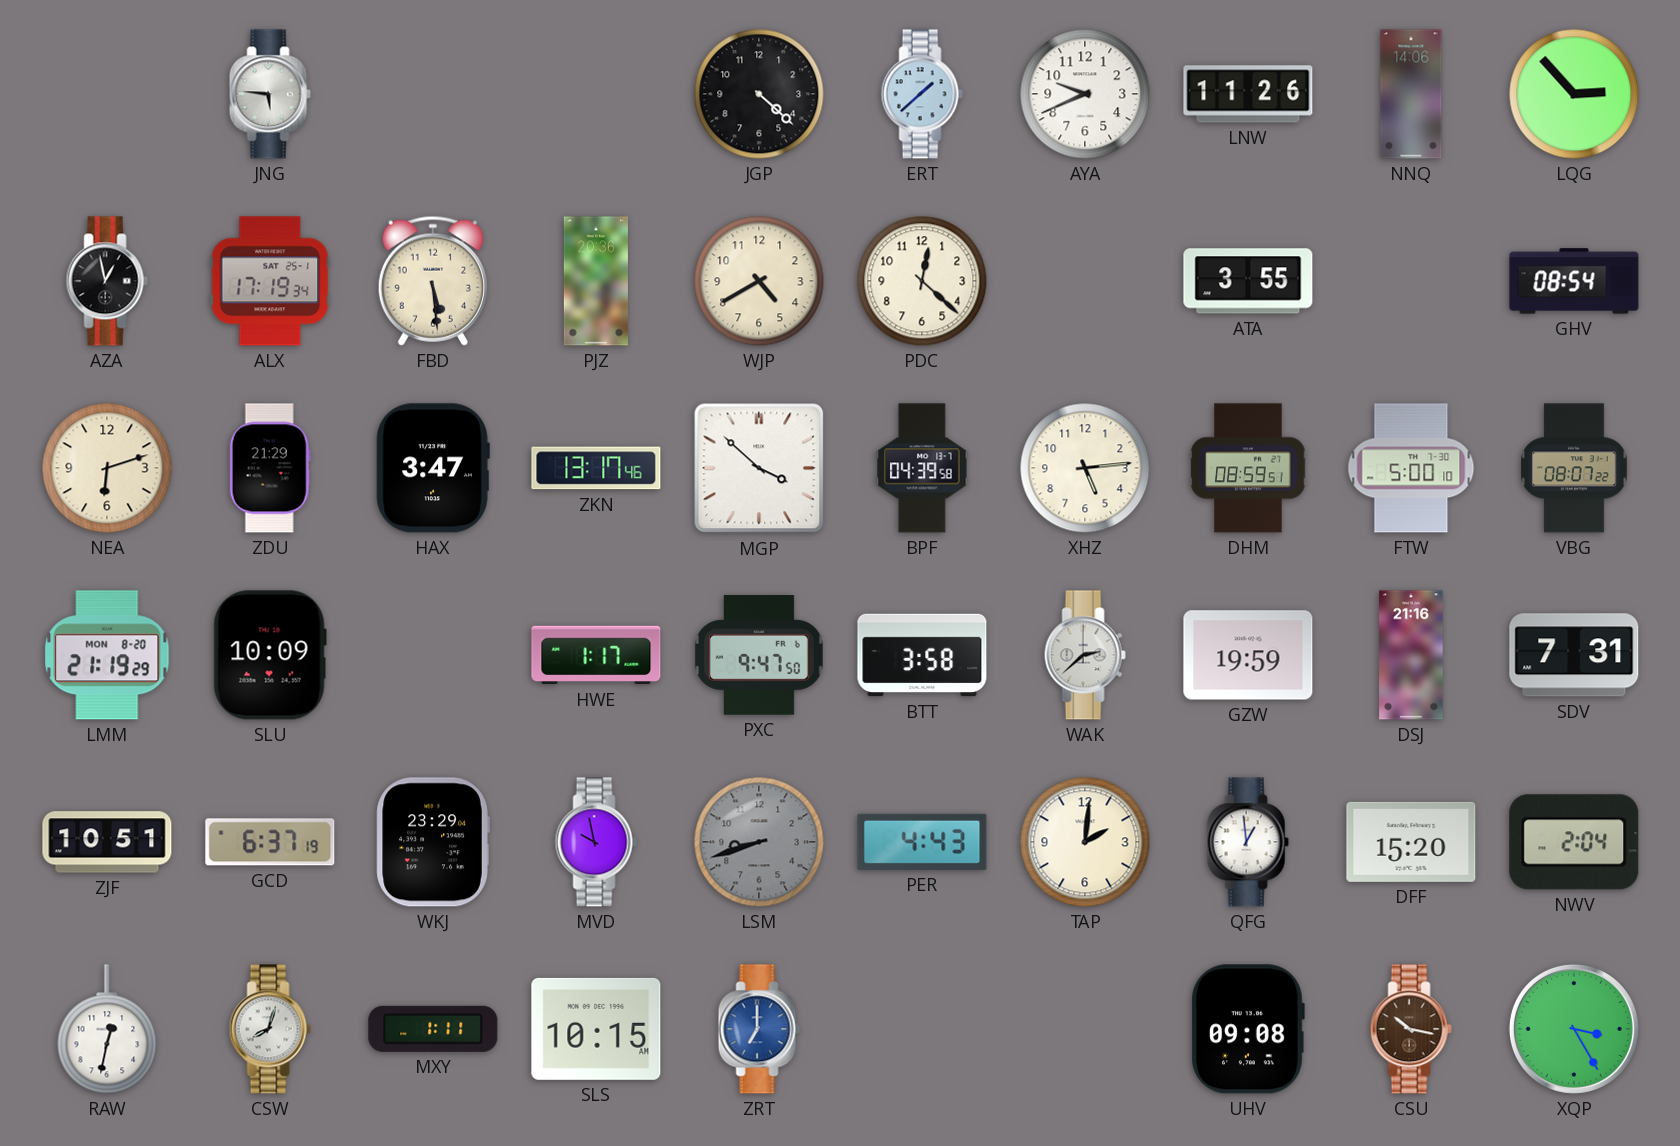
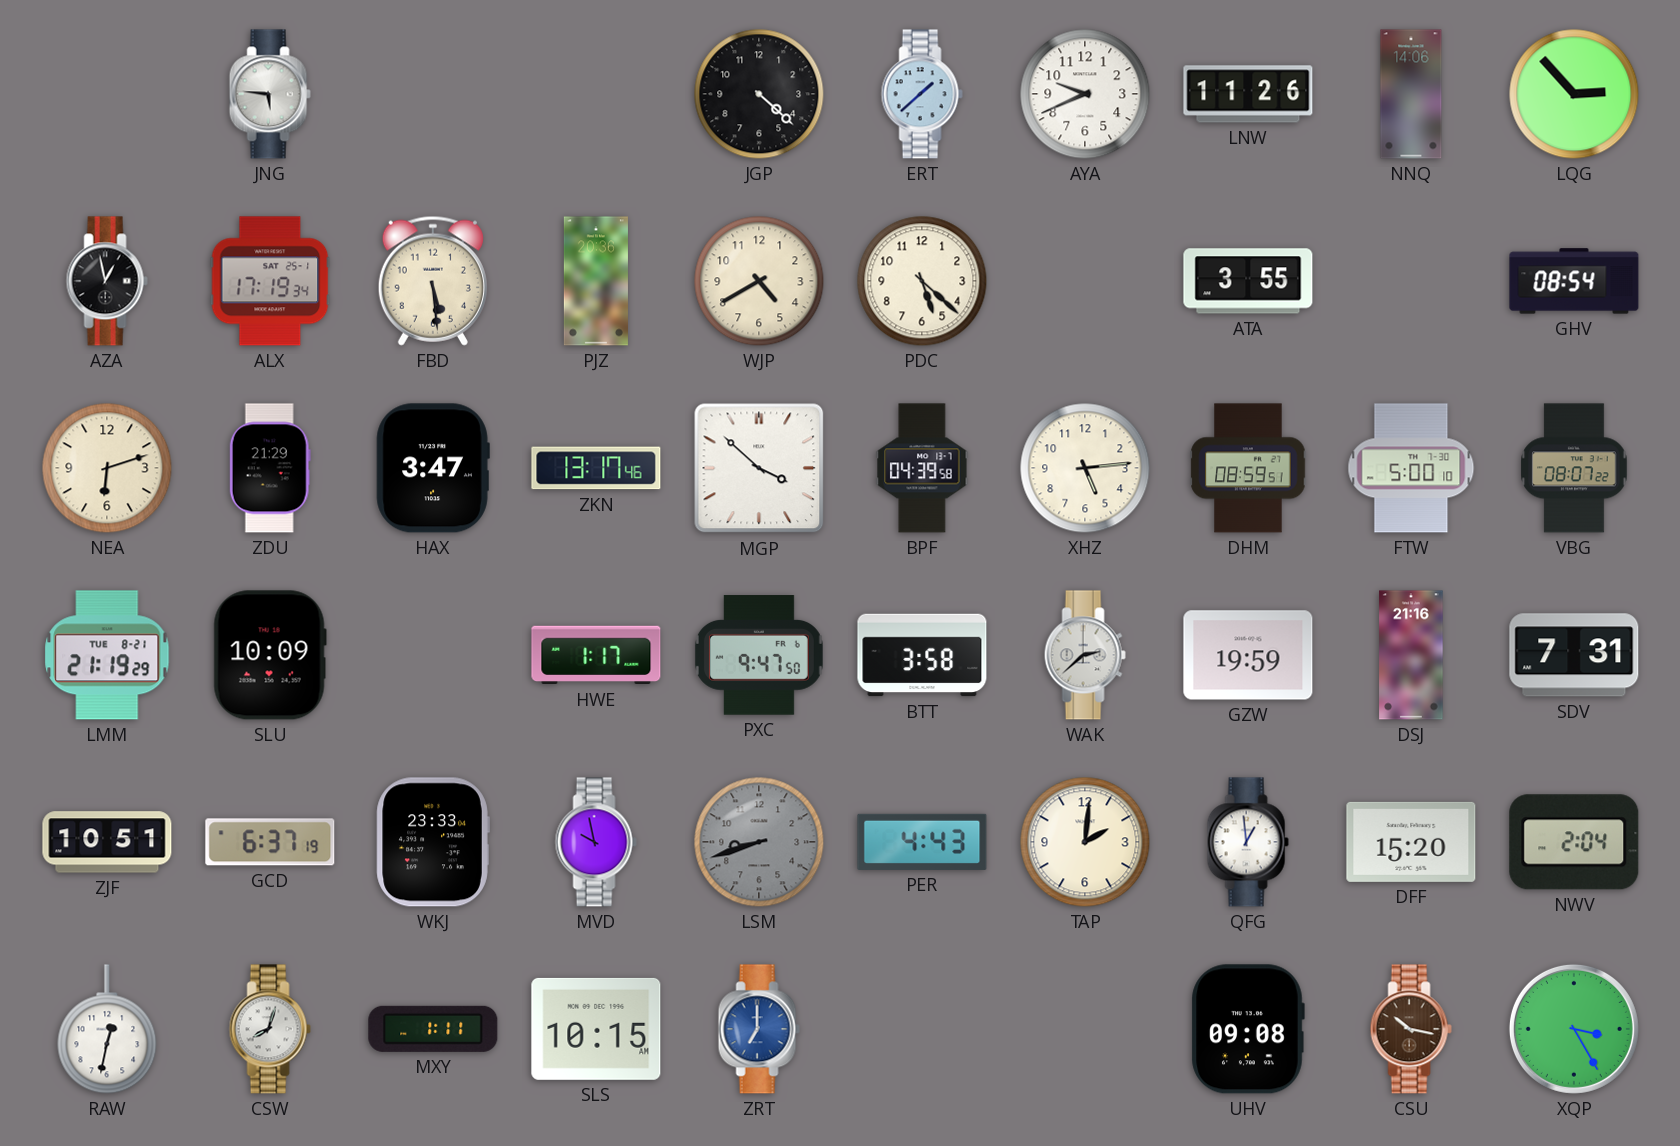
PDC: 12:22 -> 5:22 (922, 281)
LMM date: MON 8-20 -> TUE 8-21 (107, 655)
WKJ: 23:29 -> 23:33 (433, 842)
